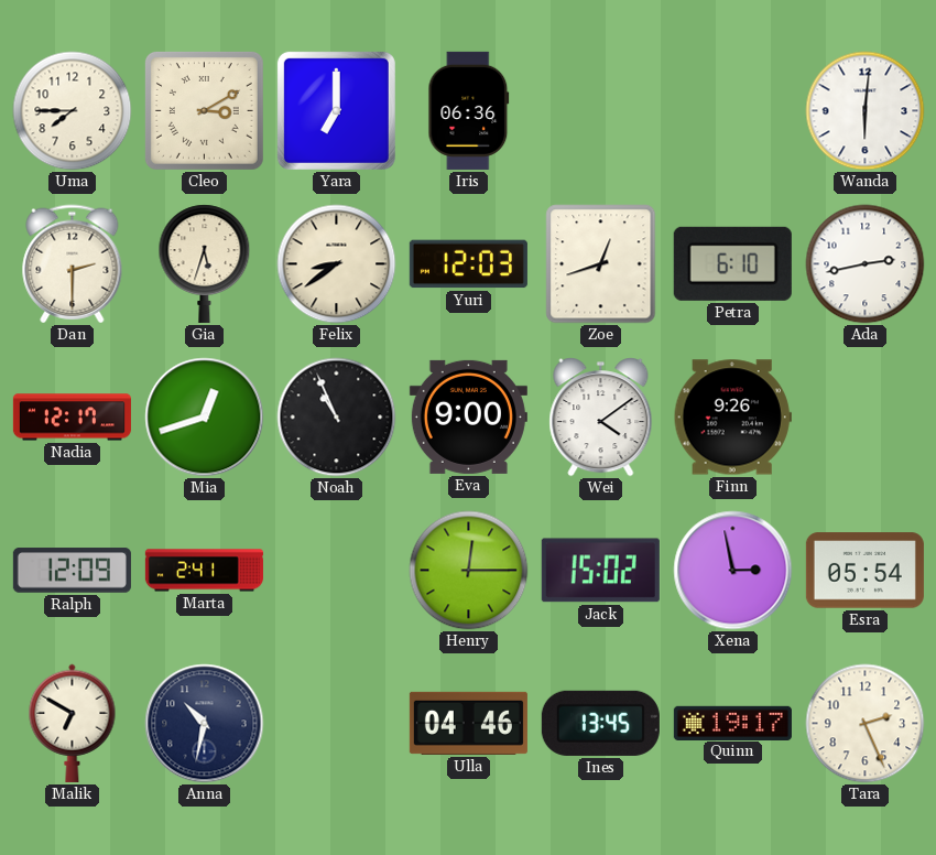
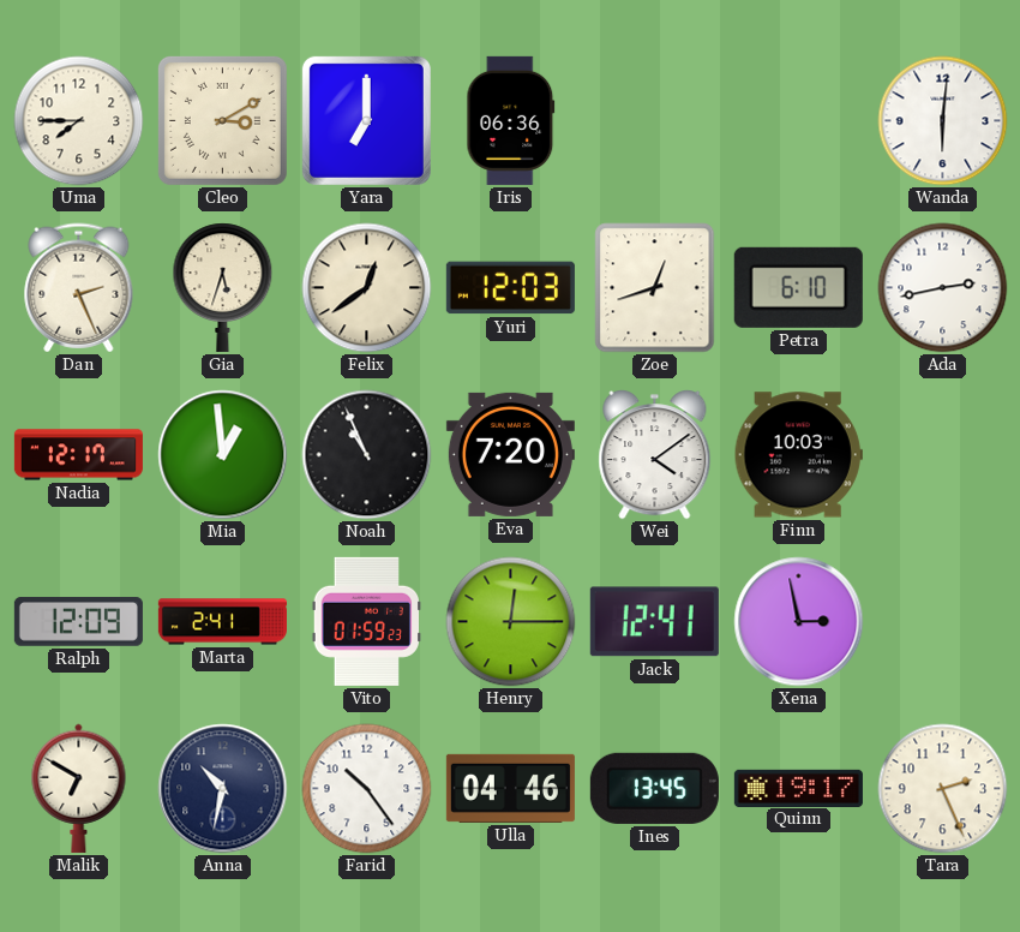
Dan: 2:30 -> 2:26 (79, 288)
Felix: 8:39 -> 12:39 (367, 288)
Mia: 12:42 -> 12:59 (223, 455)
Eva: 9:00 -> 7:20 (510, 454)
Finn: 9:26 -> 10:03 (798, 455)
Vito: none -> 01:59 (367, 621)
Jack: 15:02 -> 12:41 (654, 622)
Esra: 05:54 -> none (864, 571)
Farid: none -> 10:24 (367, 789)
